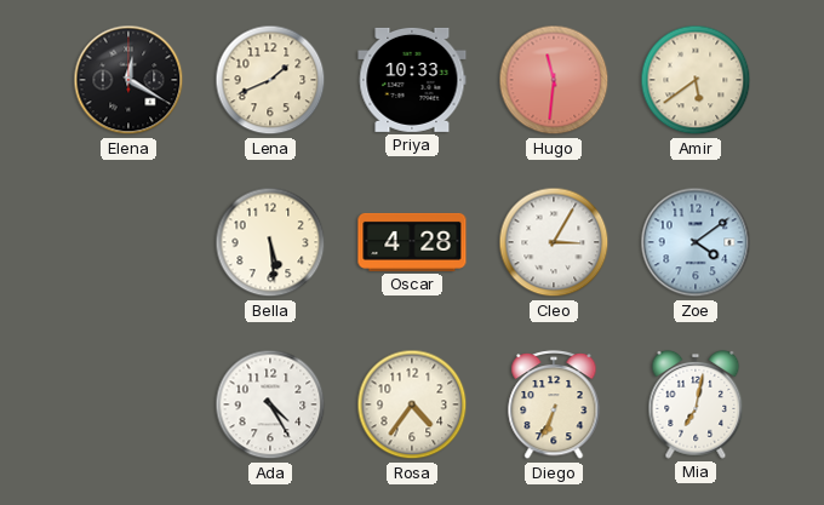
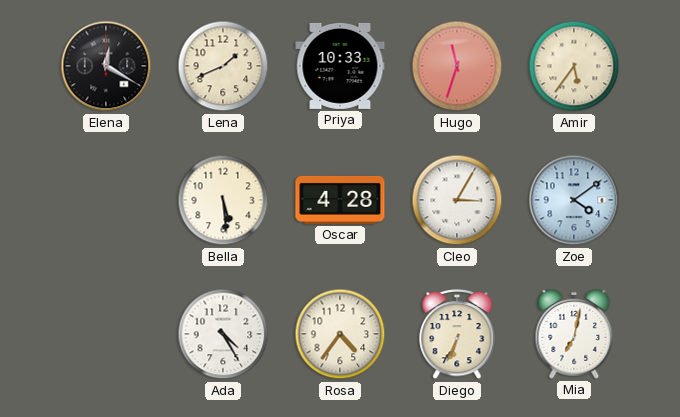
Hugo: 11:31 -> 11:33 (457, 66)
Amir: 5:39 -> 5:36 (574, 66)
